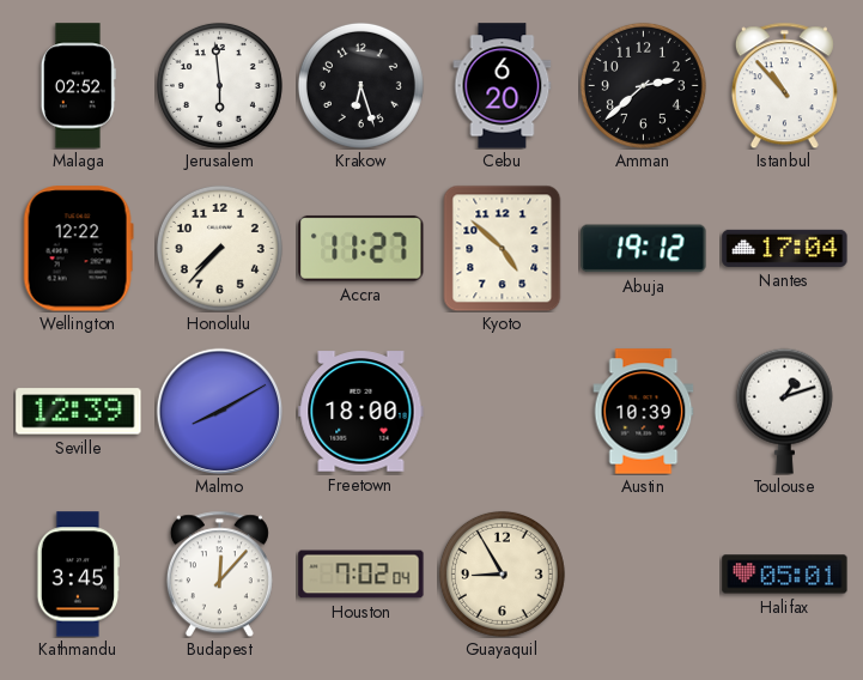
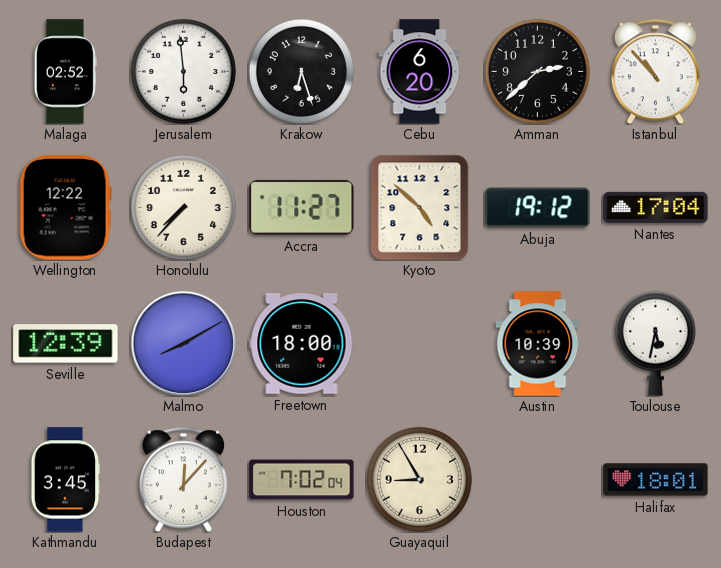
Toulouse: 1:12 -> 5:32 (655, 343)
Halifax: 05:01 -> 18:01 (656, 480)
